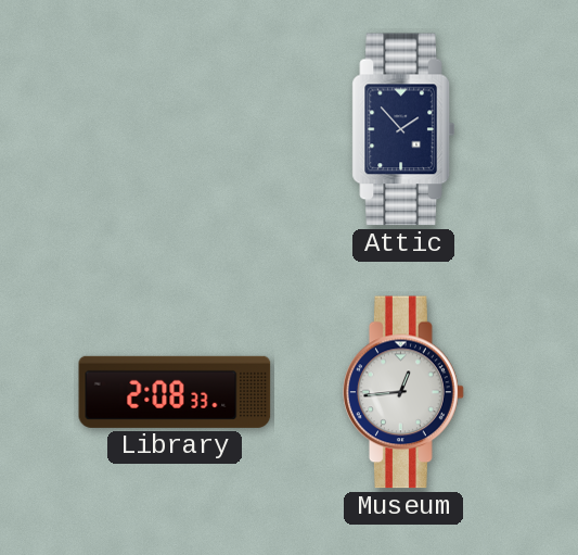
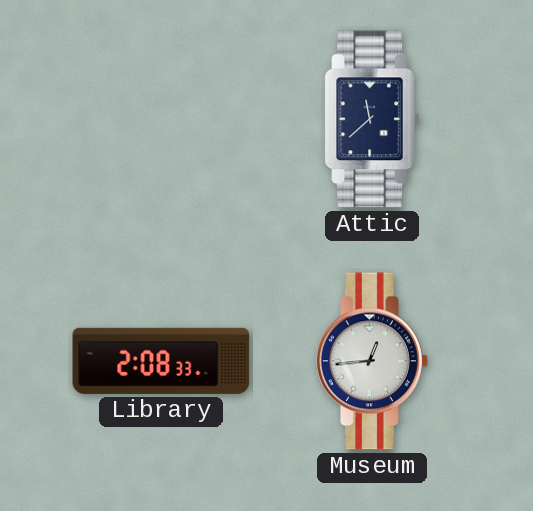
Attic: 1:53 -> 11:38 (372, 119)
